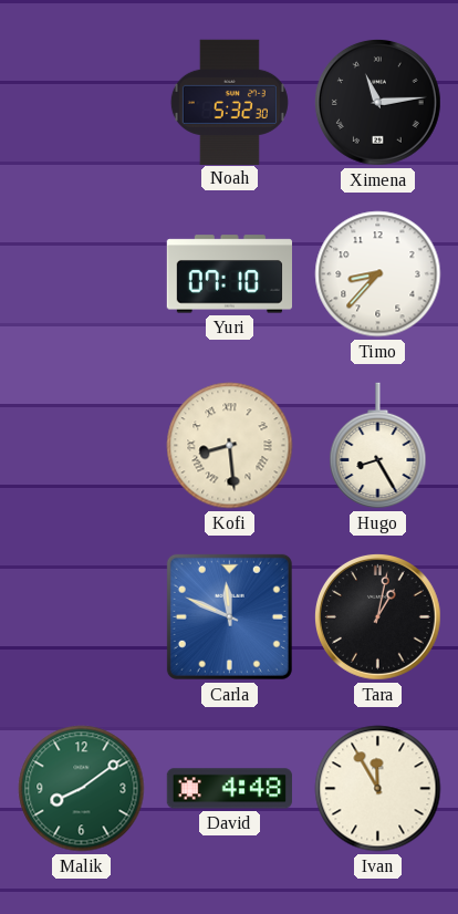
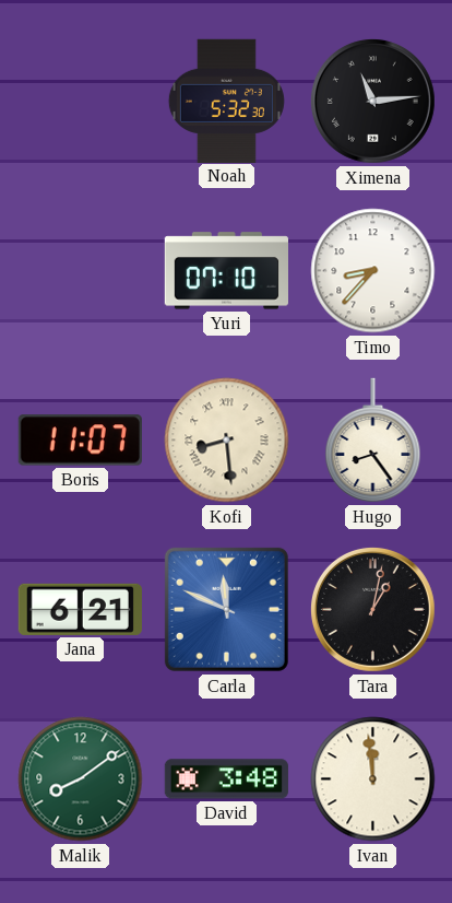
Boris: none -> 11:07 (80, 441)
Hugo: 8:25 -> 8:24 (373, 441)
Jana: none -> 6:21 (80, 609)
David: 4:48 -> 3:48 (226, 779)
Ivan: 11:55 -> 11:59 (373, 779)
